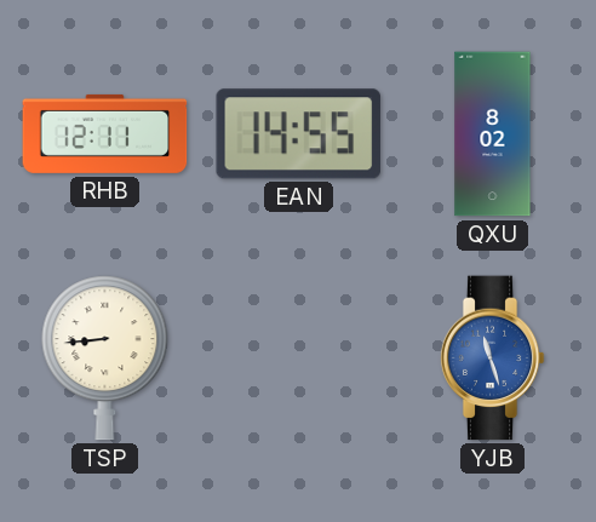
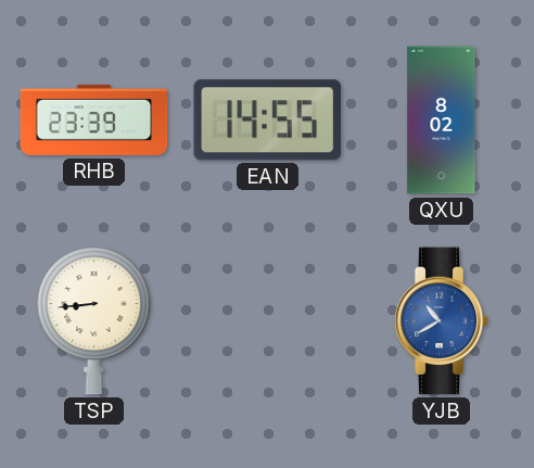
RHB: 12:11 -> 23:39 (94, 119)
YJB: 11:27 -> 10:40 (441, 321)
